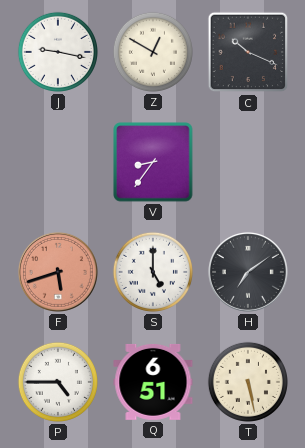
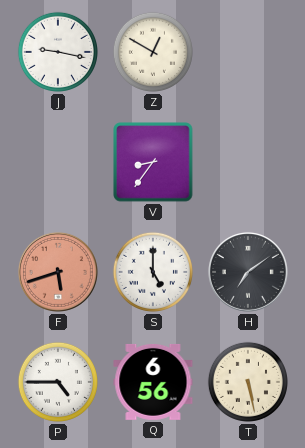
C: 10:19 -> none (248, 52)
Q: 6:51 -> 6:56 (153, 382)
